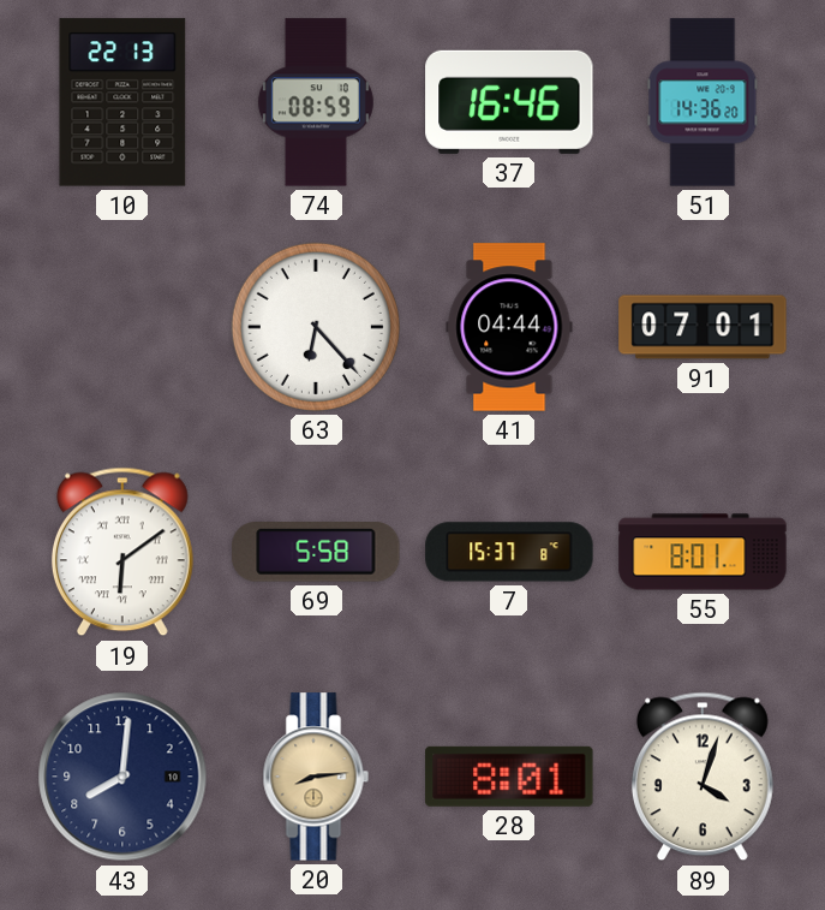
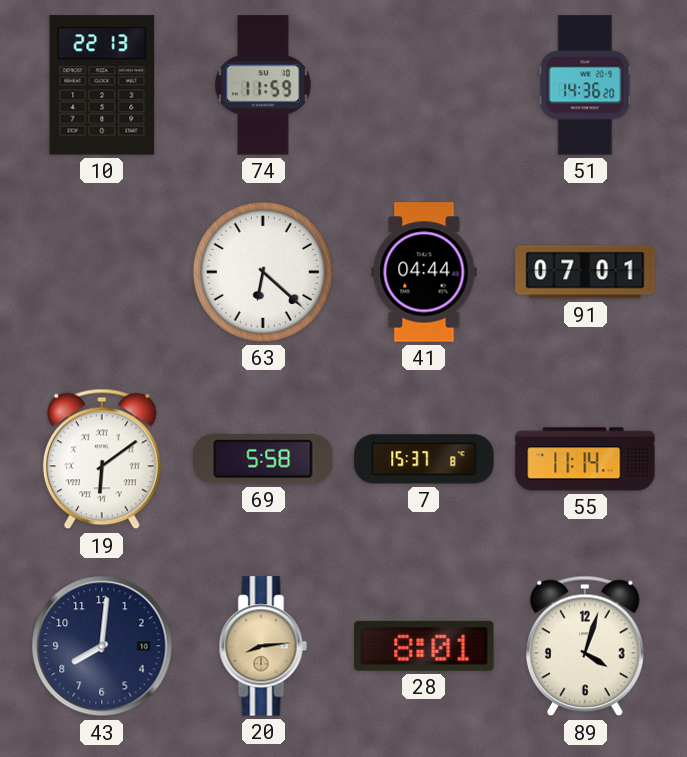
74: 08:59 -> 11:59 (263, 85)
37: 16:46 -> none (509, 102)
63: 6:23 -> 6:22 (263, 272)
55: 8:01 -> 11:14 (585, 459)
